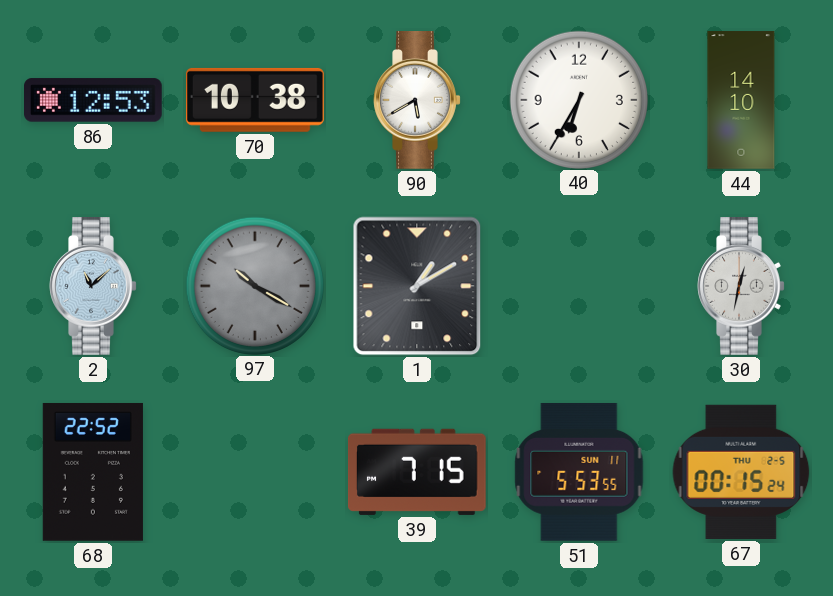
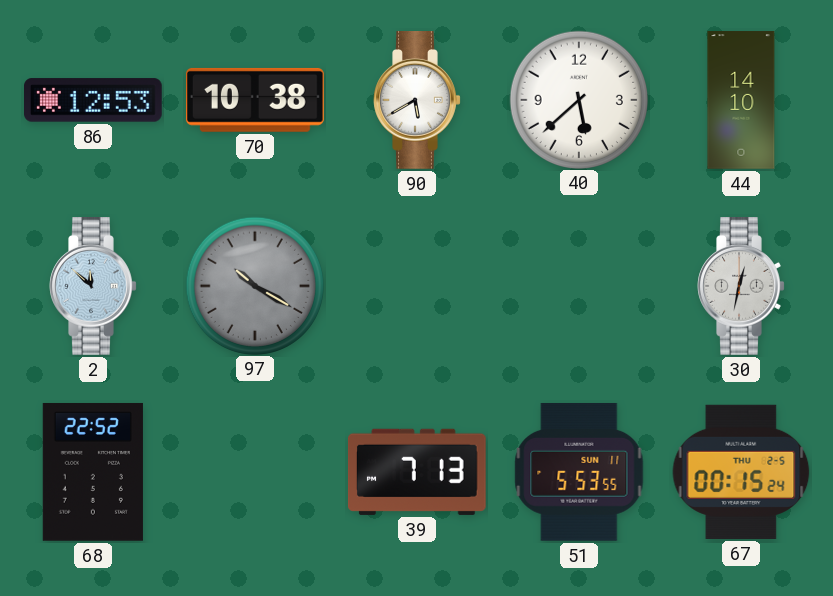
40: 6:35 -> 5:38 (578, 99)
2: 11:08 -> 11:52 (93, 287)
1: 1:10 -> none (417, 286)
39: 7:15 -> 7:13 (417, 472)
